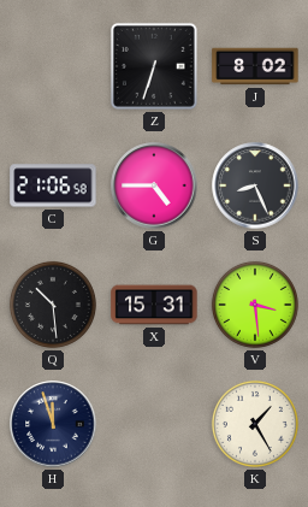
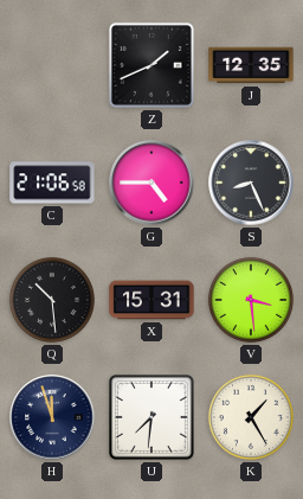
Z: 6:33 -> 1:41 (151, 65)
J: 8:02 -> 12:35 (251, 65)
U: none -> 7:31 (151, 417)
